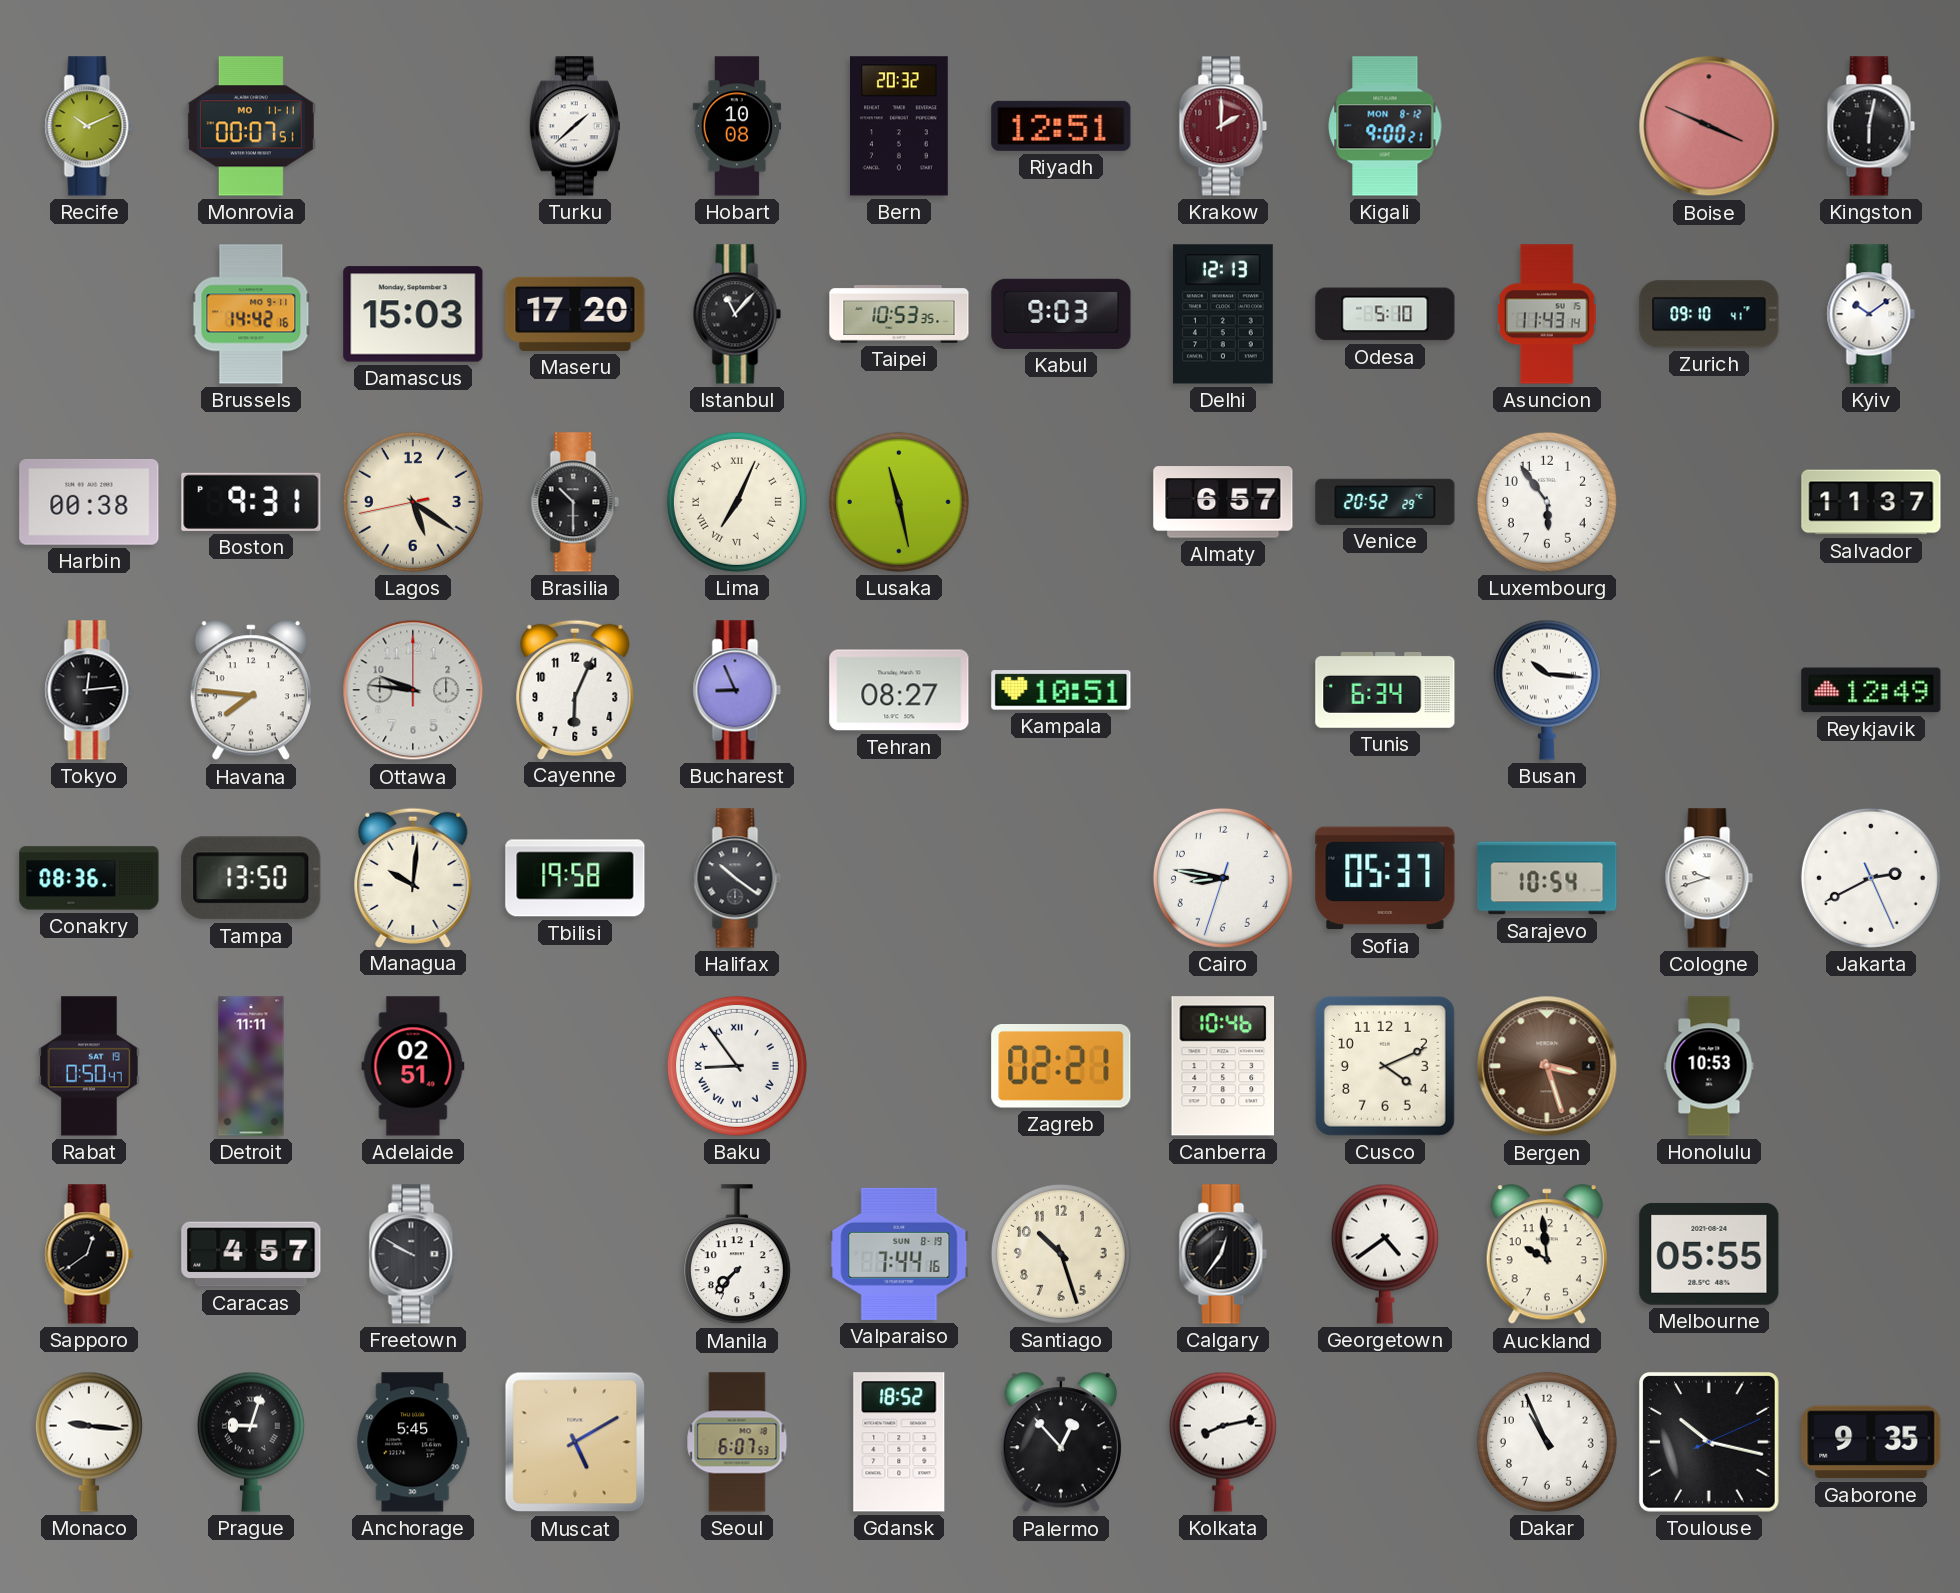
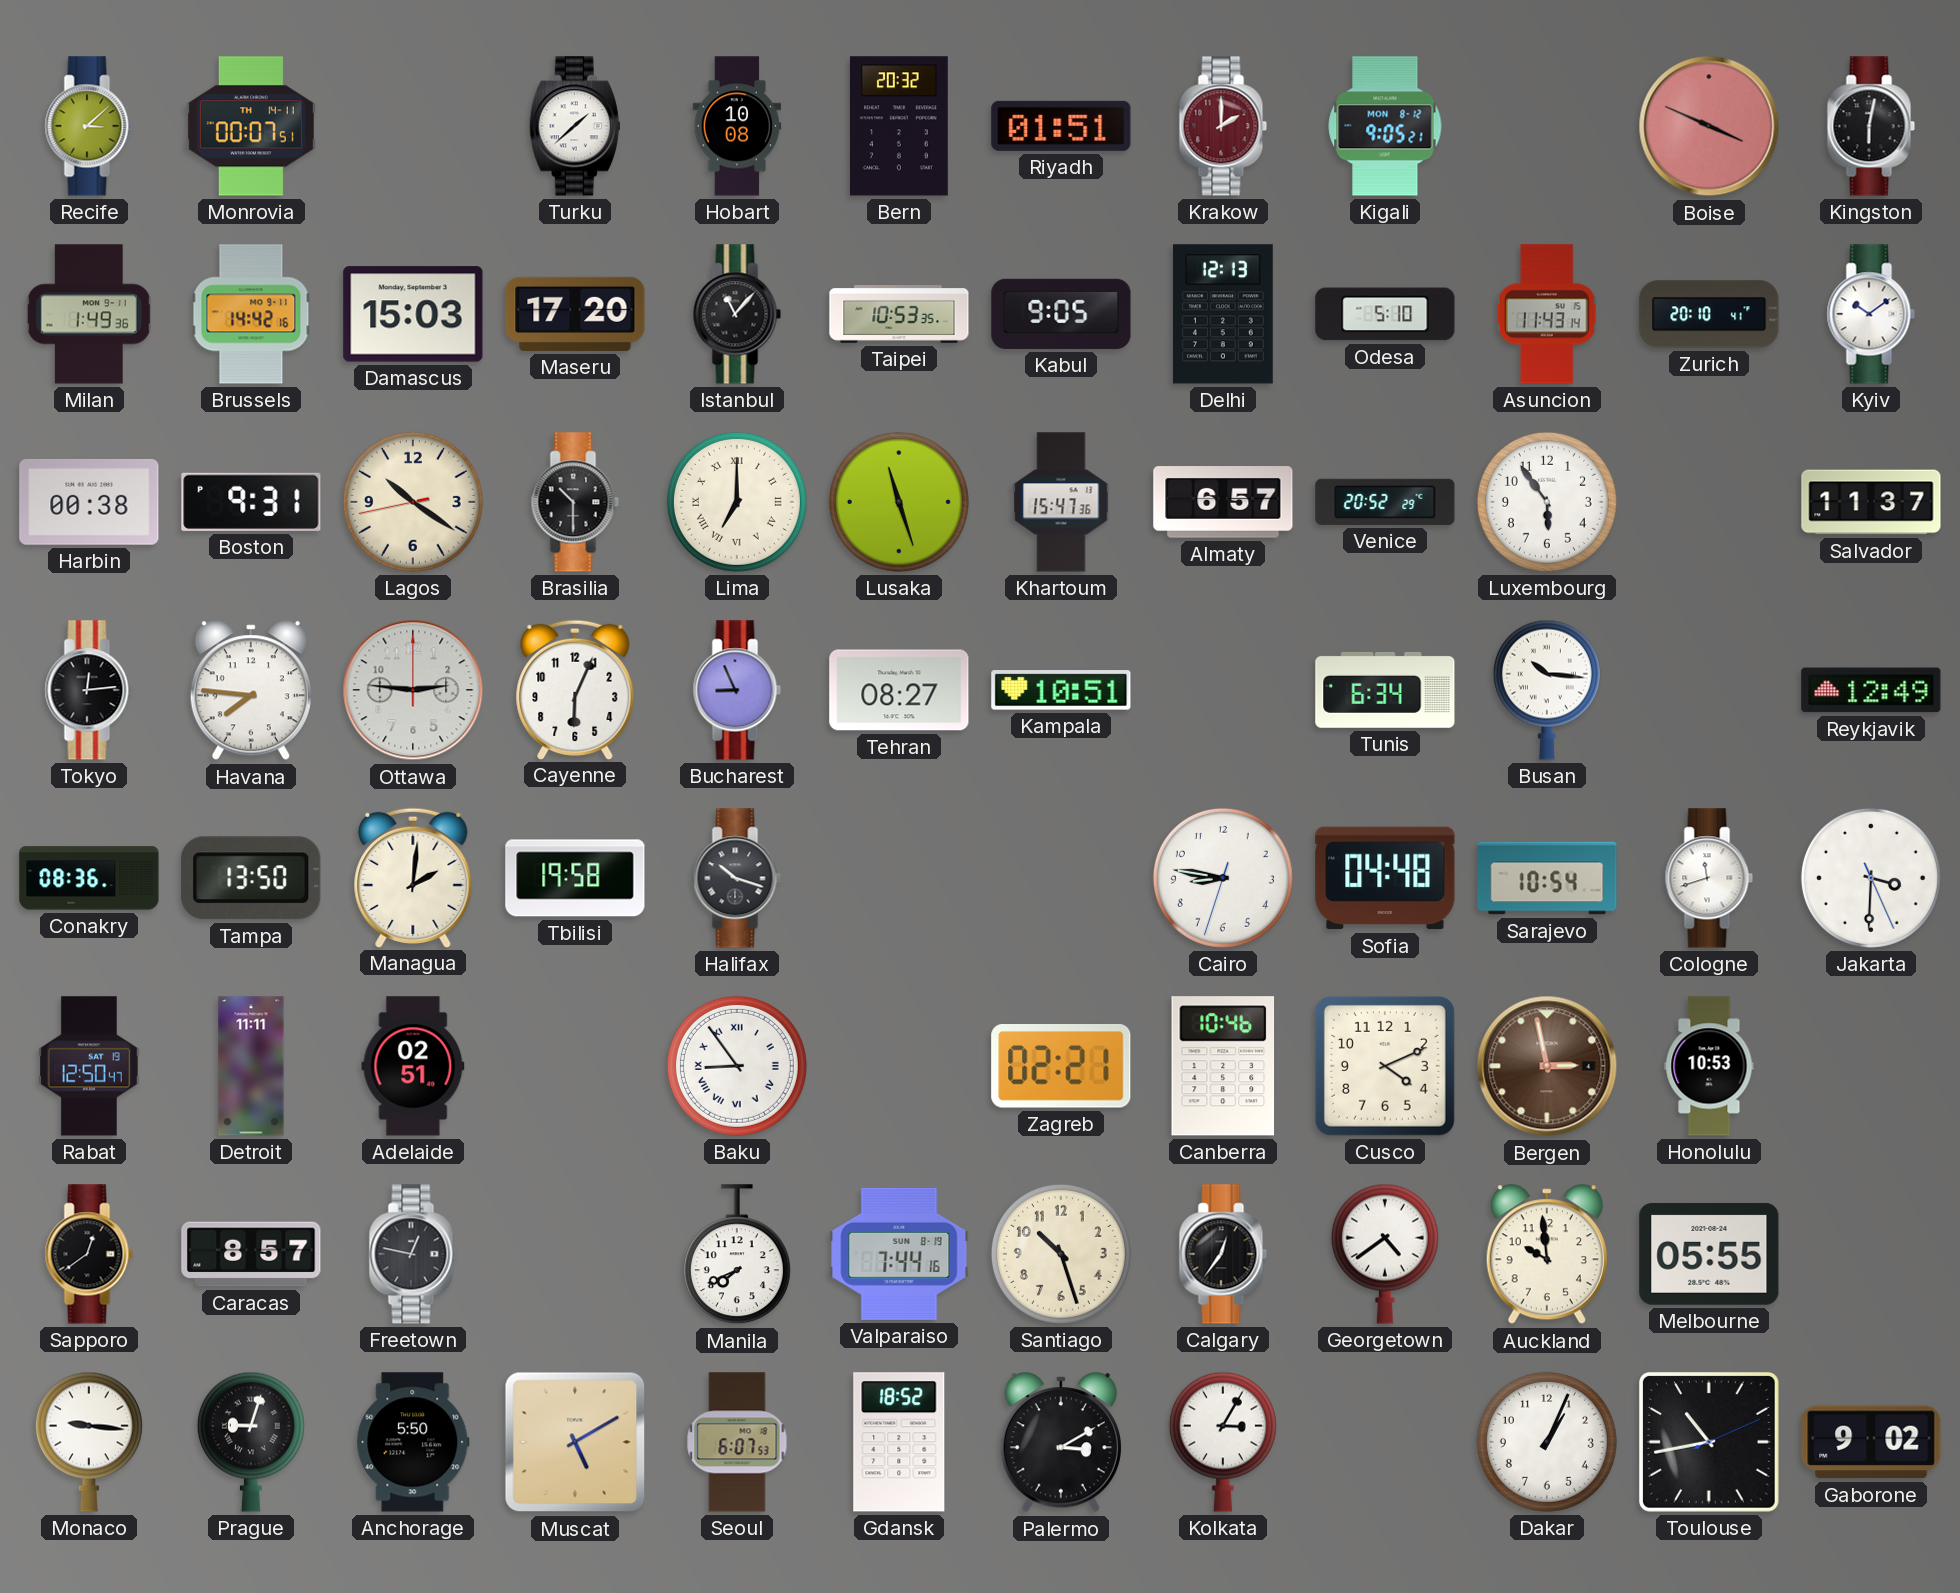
Recife: 10:11 -> 3:08 (89, 126)
Monrovia date: MO 11-11 -> TH 14-11 (251, 126)
Riyadh: 12:51 -> 01:51 (1061, 126)
Kigali: 9:00 -> 9:05 (1385, 126)
Milan: none -> 1:49 (89, 314)
Kabul: 9:03 -> 9:05 (1061, 314)
Zurich: 09:10 -> 20:10 (1709, 314)
Lagos: 5:20 -> 10:20 (413, 502)
Lima: 7:04 -> 7:00 (737, 502)
Lusaka: 11:28 -> 11:27 (899, 502)
Khartoum: none -> 15:47 (1061, 502)
Ottawa: 9:46 -> 2:46 (413, 690)
Managua: 10:01 -> 2:01 (413, 877)
Halifax: 10:21 -> 10:18 (737, 878)
Sofia: 05:37 -> 04:48 (1385, 878)
Cologne: 9:42 -> 11:42 (1709, 878)
Jakarta: 2:40 -> 3:30 (1871, 878)
Rabat: 0:50 -> 12:50 (89, 1066)
Bergen: 3:27 -> 2:58 (1547, 1066)
Caracas: 4:57 -> 8:57 (251, 1254)
Freetown: 9:50 -> 12:47 (413, 1254)
Manila: 7:37 -> 7:41 (737, 1255)
Anchorage: 5:45 -> 5:50 (413, 1442)
Palermo: 12:53 -> 3:10 (1061, 1443)
Kolkata: 8:13 -> 3:05 (1223, 1442)
Dakar: 10:56 -> 1:04 (1547, 1442)
Toulouse: 10:17 -> 10:43 (1709, 1442)
Gaborone: 9:35 -> 9:02 (1871, 1442)
